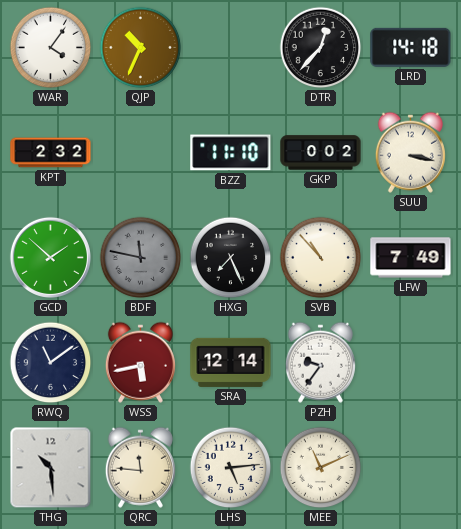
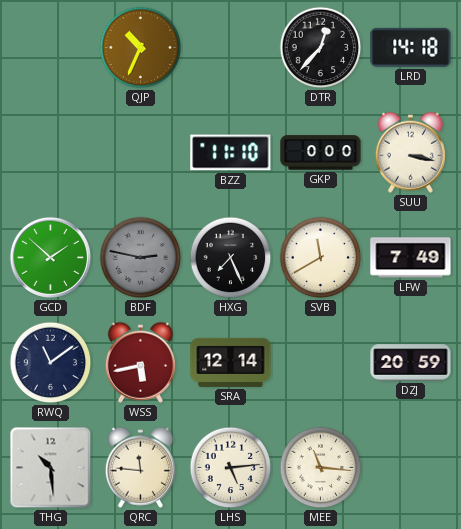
WAR: 4:06 -> none (51, 48)
KPT: 2:32 -> none (51, 153)
GKP: 0:02 -> 0:00 (321, 153)
BDF: 11:47 -> 2:47 (141, 258)
SVB: 10:53 -> 11:40 (321, 258)
PZH: 9:36 -> none (320, 362)
DZJ: none -> 20:59 (411, 363)
MEE: 11:11 -> 11:16 (321, 468)
